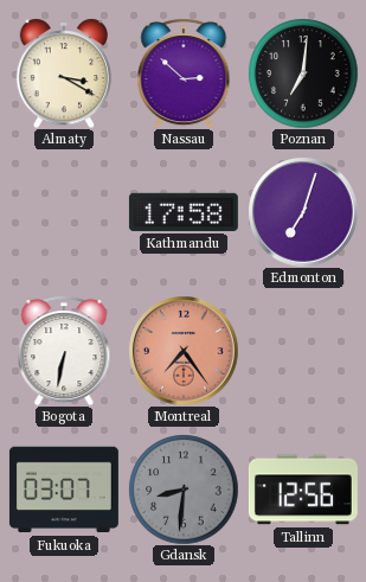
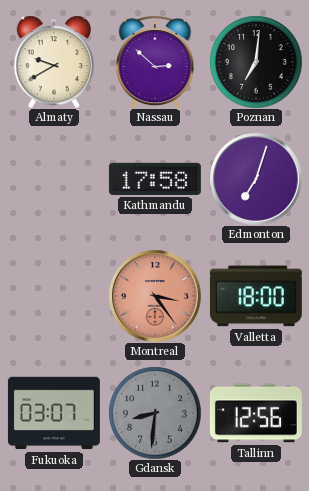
Almaty: 3:20 -> 9:40 (53, 62)
Bogota: 6:32 -> none (64, 351)
Montreal: 7:24 -> 3:24 (155, 296)
Valletta: none -> 18:00 (256, 296)
